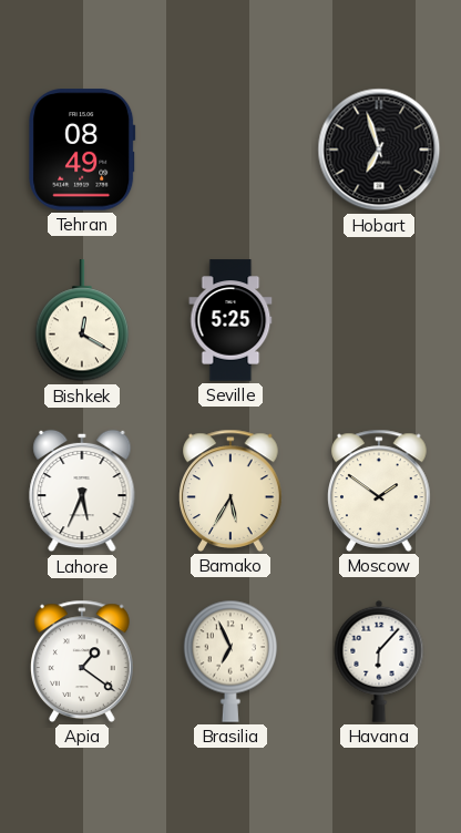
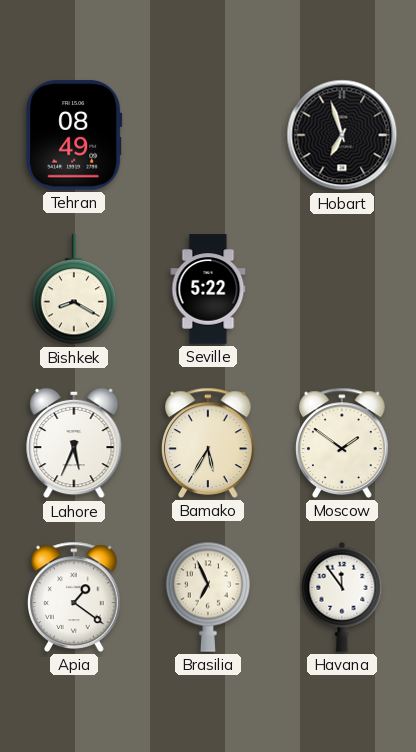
Bishkek: 12:20 -> 8:20 (74, 290)
Seville: 5:25 -> 5:22 (208, 289)
Havana: 6:07 -> 11:54 (342, 597)
